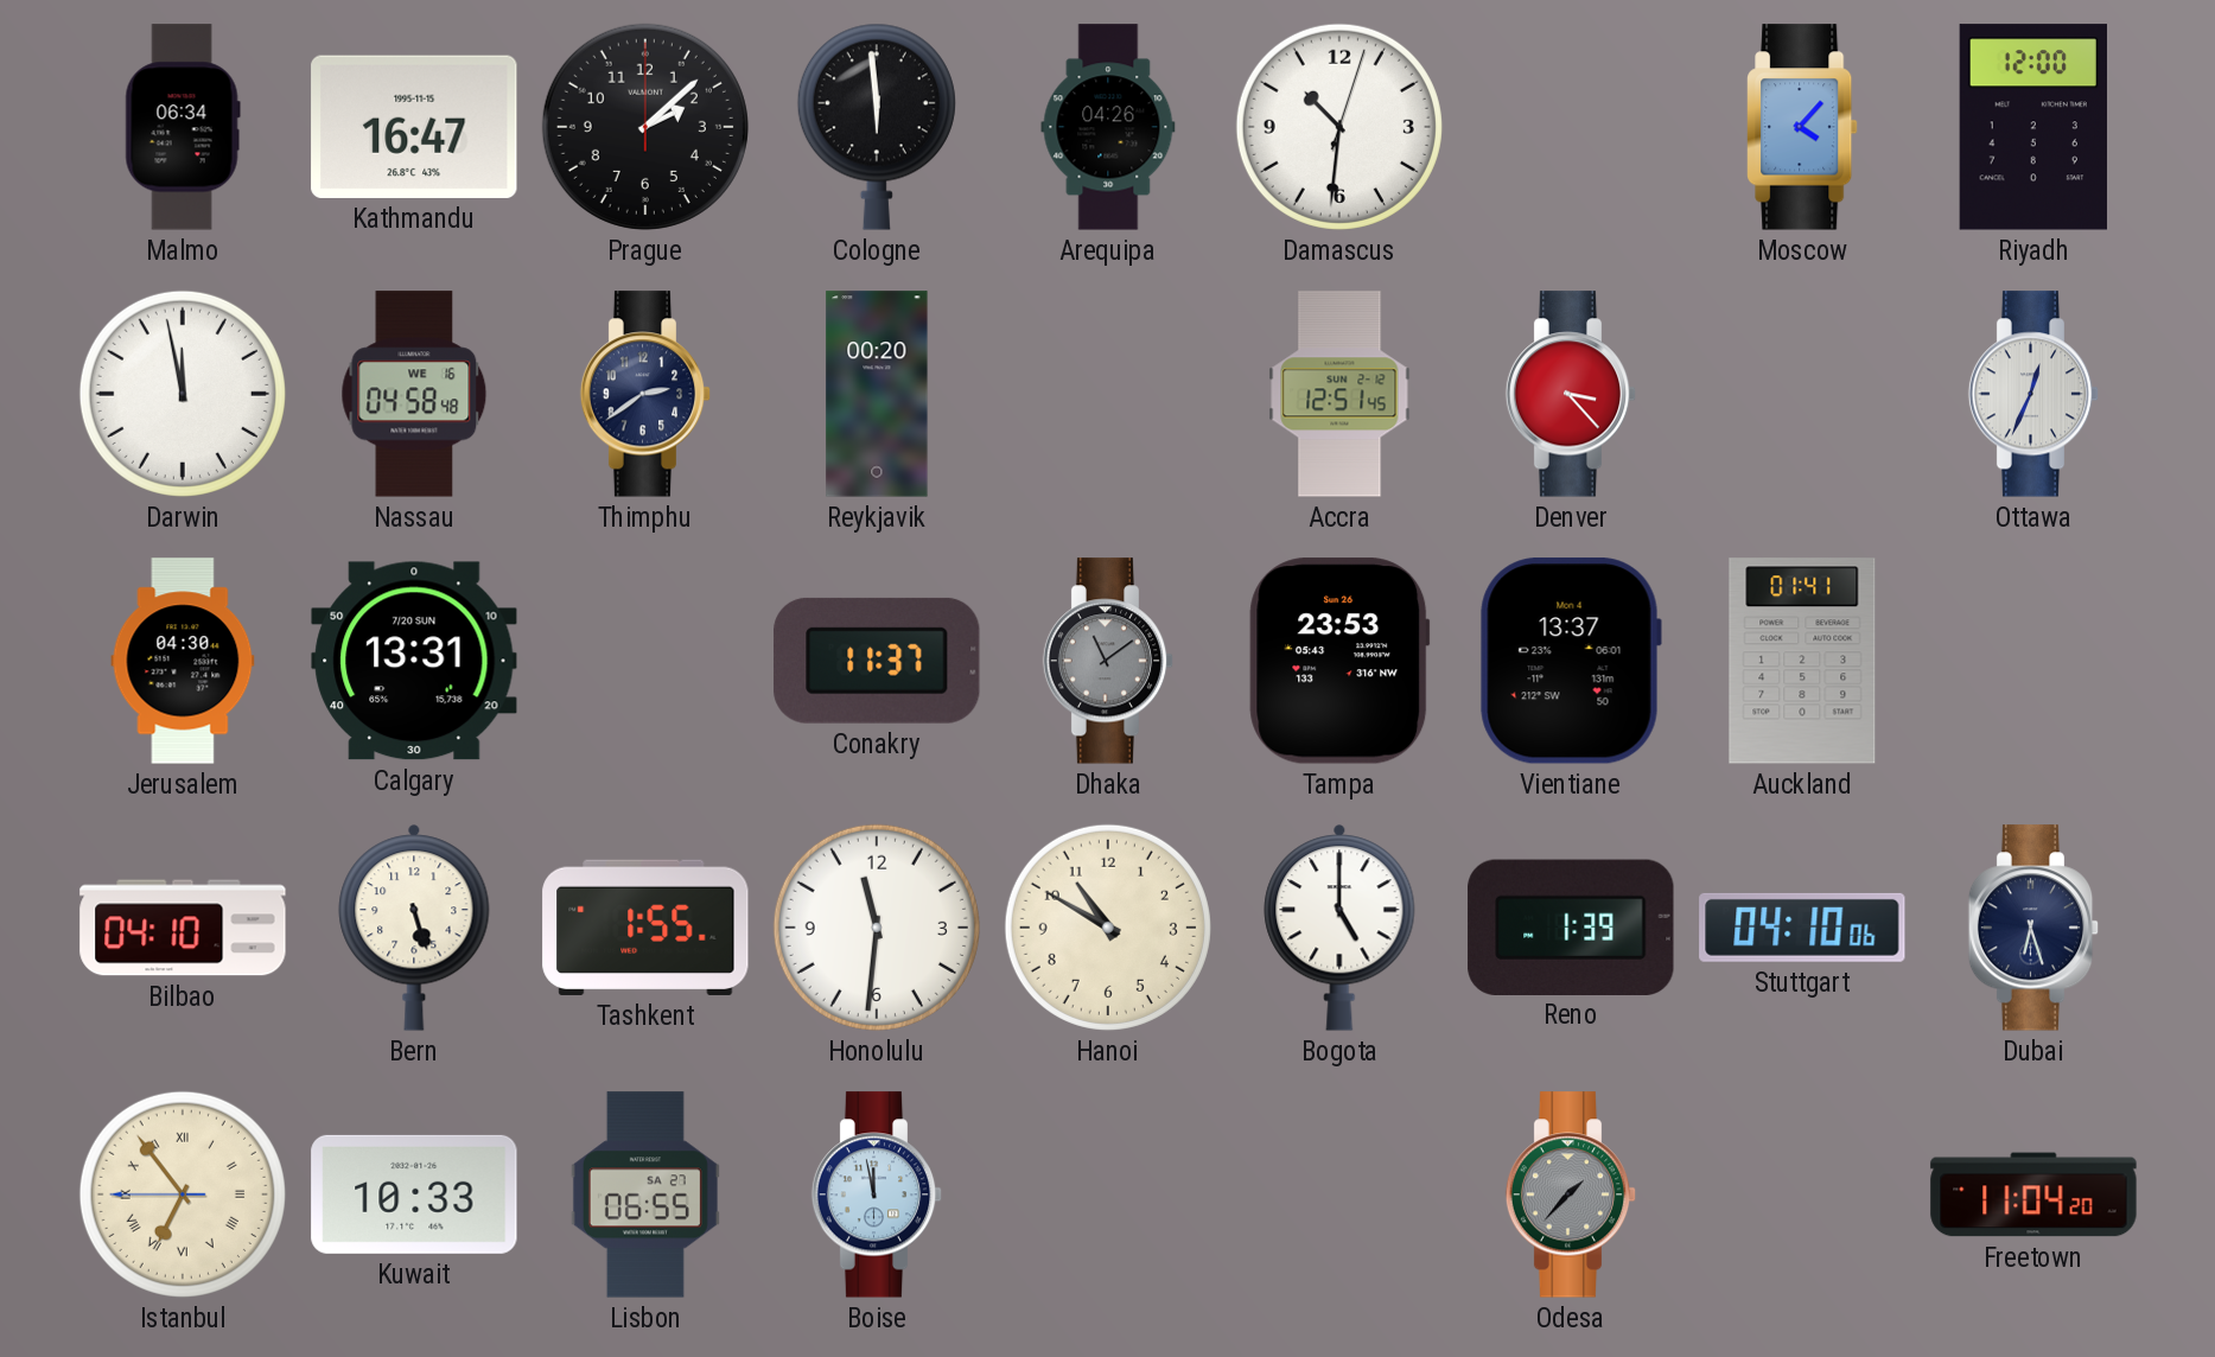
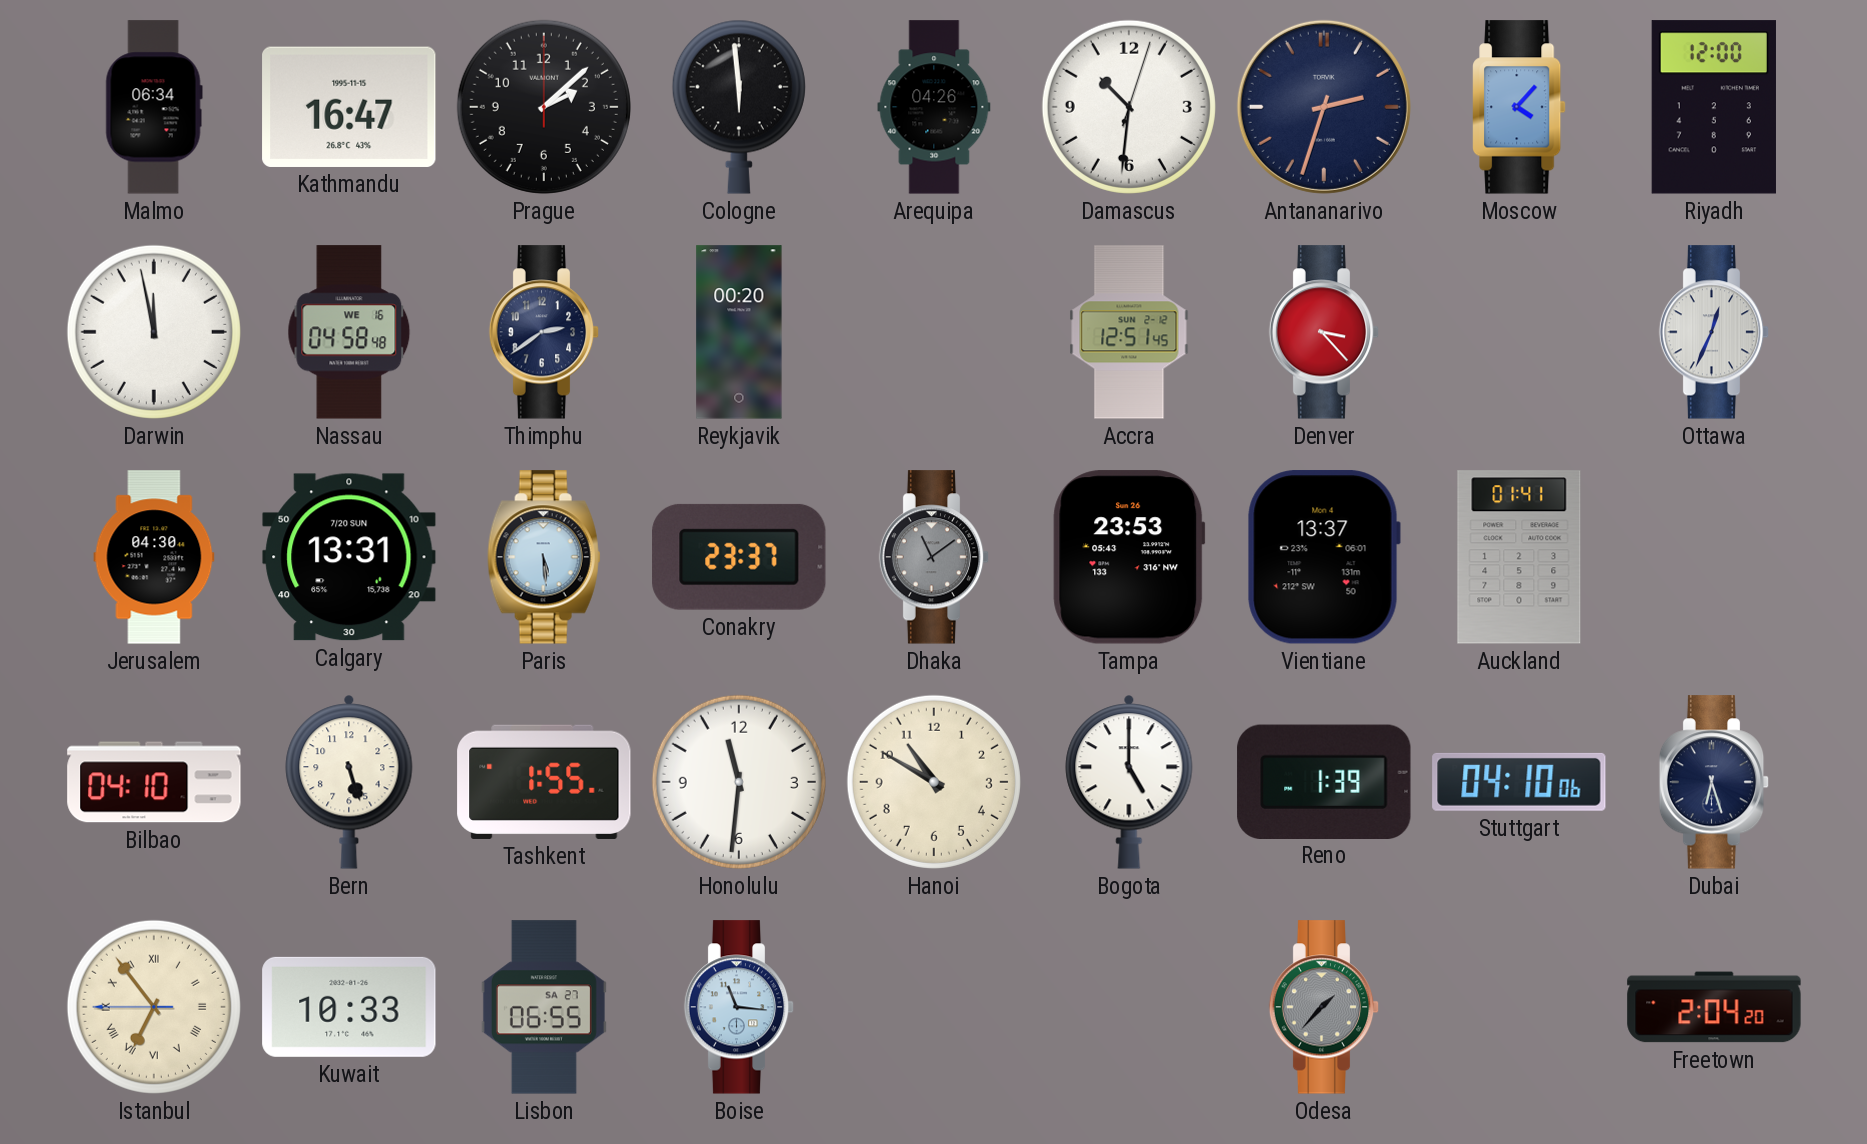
Antananarivo: none -> 2:33 (1324, 107)
Paris: none -> 5:29 (544, 557)
Conakry: 11:37 -> 23:37 (739, 557)
Boise: 11:58 -> 11:16 (739, 1007)
Freetown: 11:04 -> 2:04 (1714, 1007)
